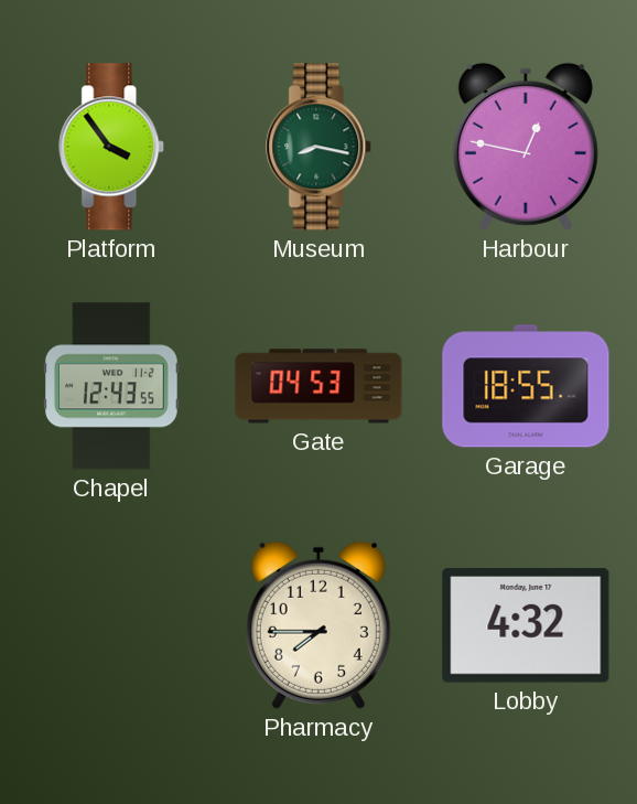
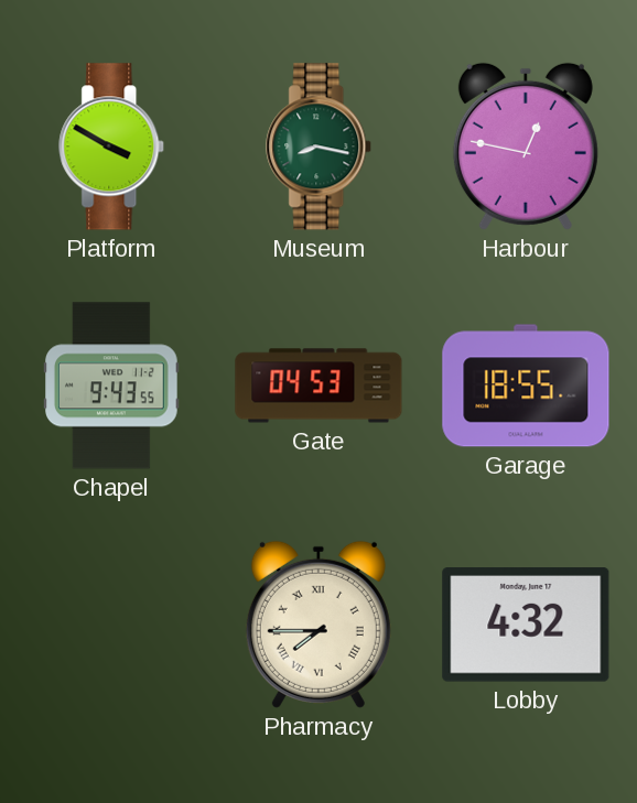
Platform: 3:54 -> 3:50 (112, 147)
Chapel: 12:43 -> 9:43 (112, 386)
Pharmacy numerals: Arabic -> Roman (318, 625)
